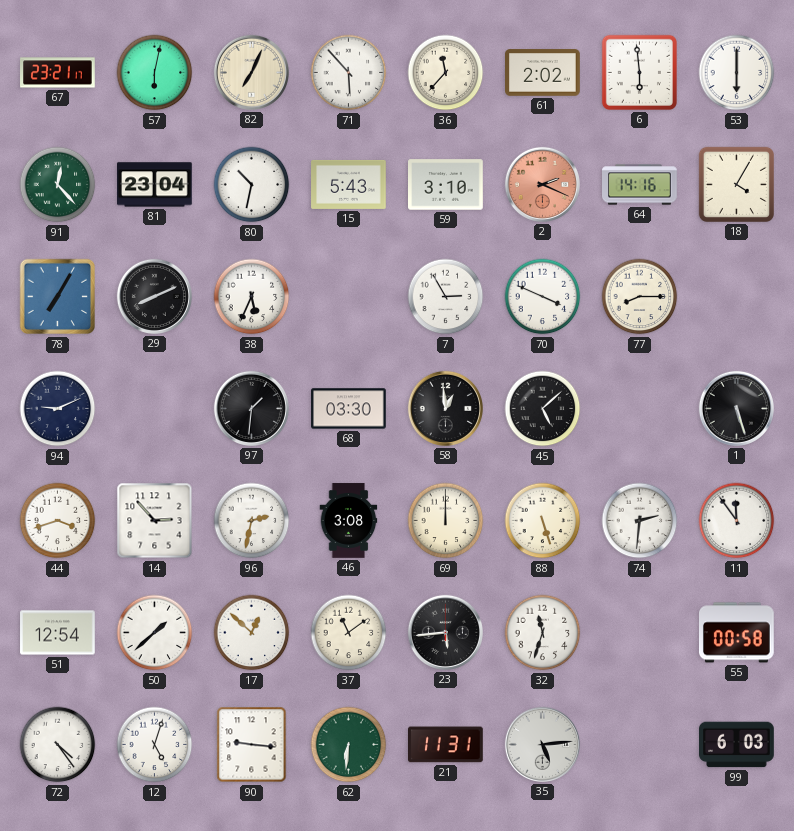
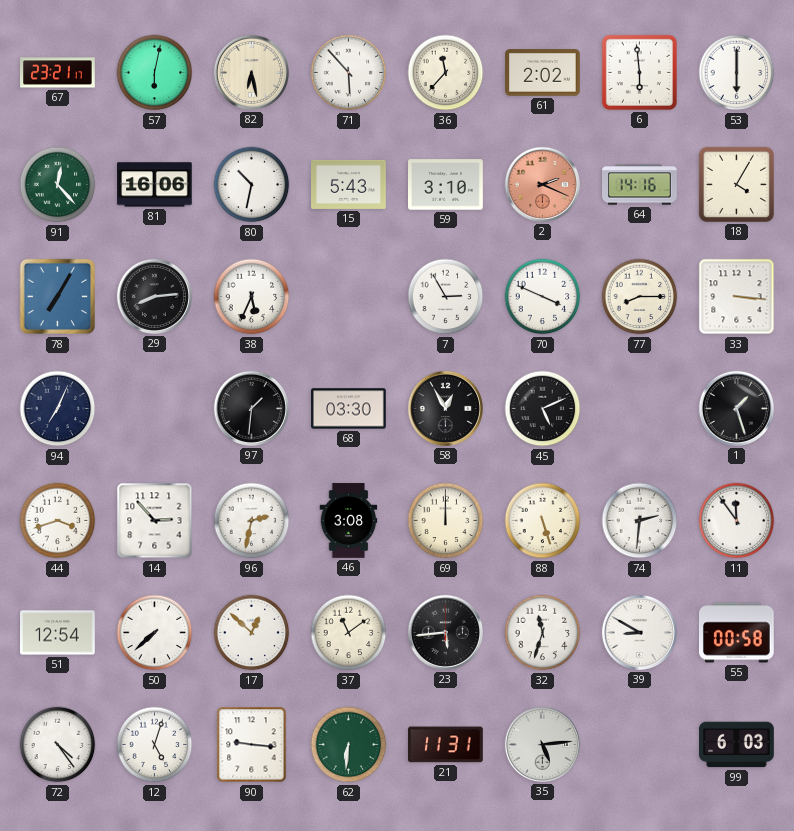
82: 7:04 -> 6:28 (251, 72)
81: 23:04 -> 16:06 (155, 185)
29: 8:11 -> 8:14 (154, 296)
33: none -> 3:16 (737, 297)
94: 9:11 -> 7:04 (58, 409)
58: 12:59 -> 12:55 (445, 408)
45: 5:08 -> 5:11 (543, 409)
1: 5:27 -> 1:27 (736, 408)
50: 1:38 -> 7:38 (155, 633)
39: none -> 8:50 (639, 632)
